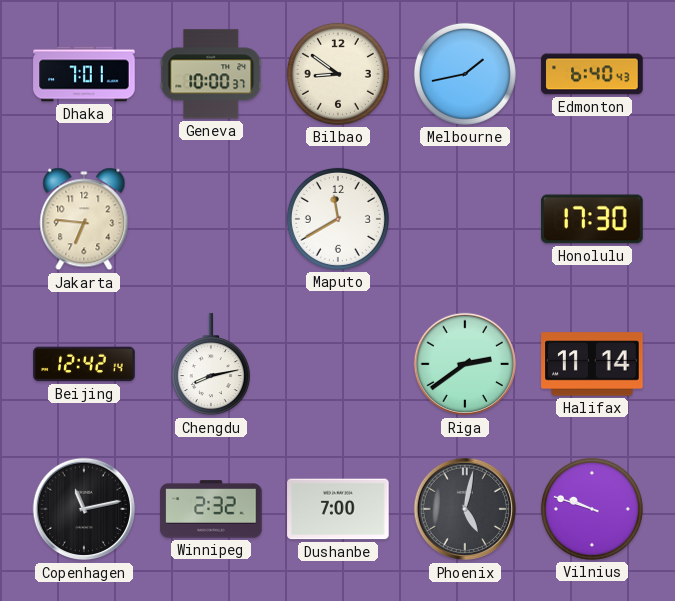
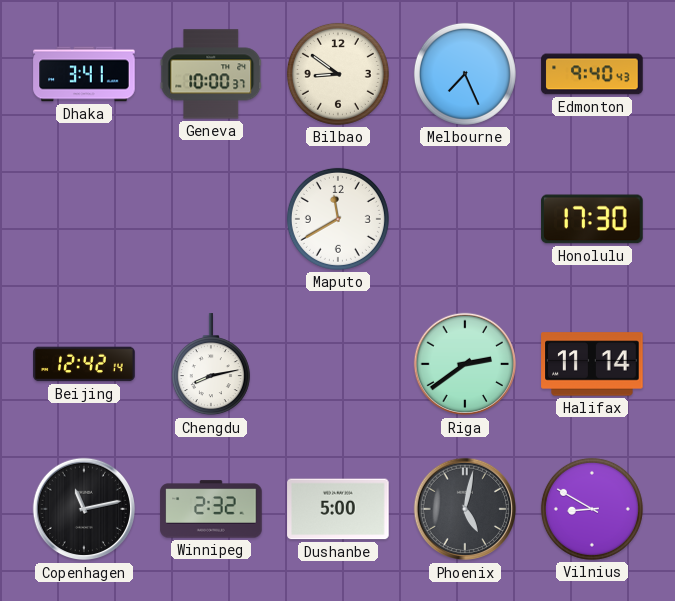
Dhaka: 7:01 -> 3:41 (84, 74)
Melbourne: 1:43 -> 7:26 (465, 74)
Edmonton: 6:40 -> 9:40 (592, 74)
Jakarta: 6:46 -> none (84, 219)
Dushanbe: 7:00 -> 5:00 (338, 509)
Vilnius: 9:48 -> 8:50 (592, 509)
